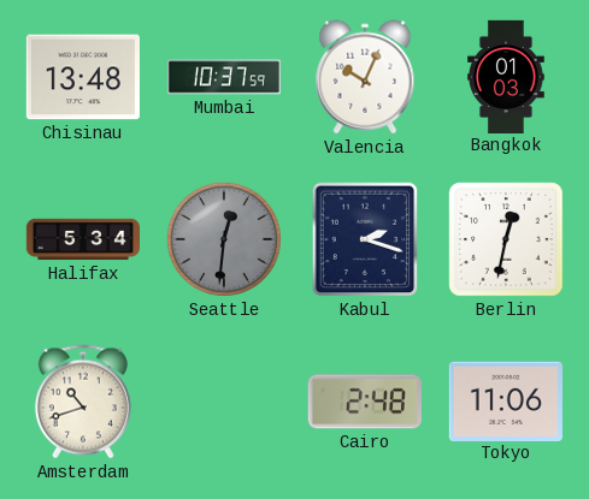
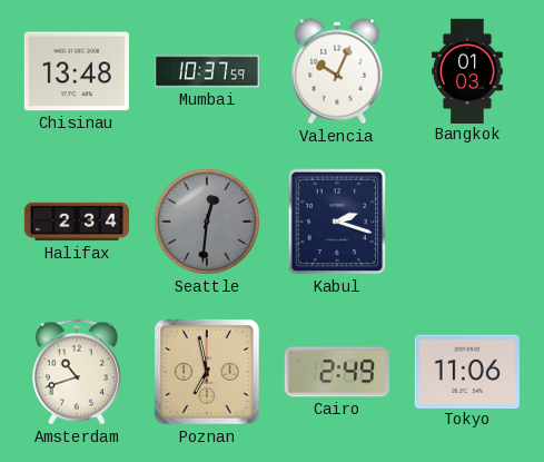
Halifax: 5:34 -> 2:34 (76, 222)
Berlin: 12:32 -> none (506, 239)
Poznan: none -> 6:58 (207, 372)
Cairo: 2:48 -> 2:49 (337, 372)
